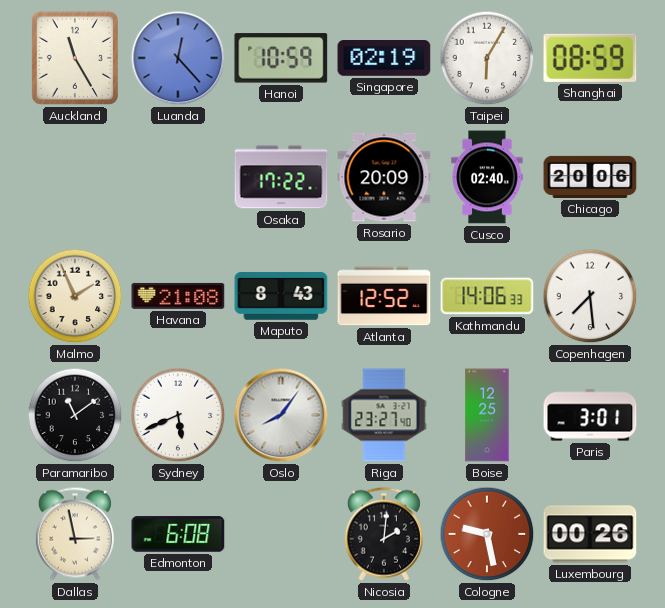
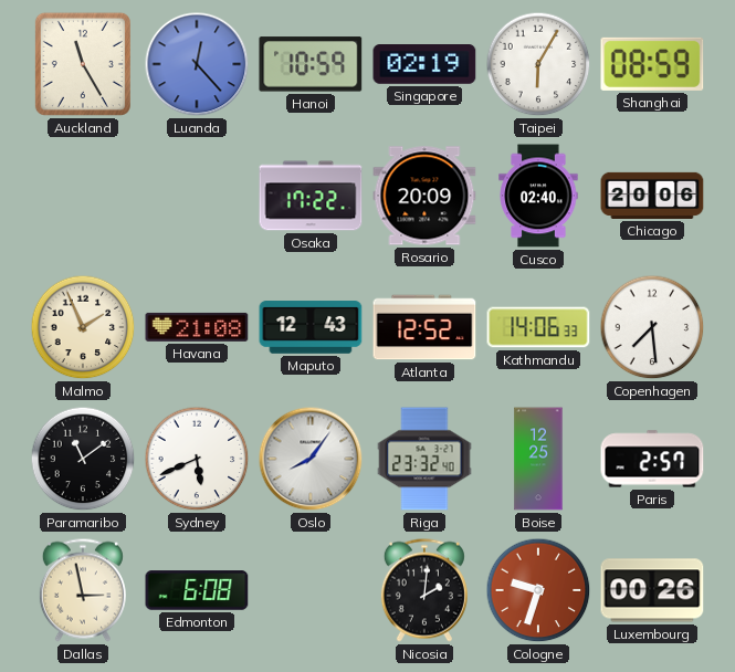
Maputo: 8:43 -> 12:43 (311, 327)
Riga: 23:27 -> 23:32 (424, 459)
Paris: 3:01 -> 2:57 (652, 459)
Cologne: 9:28 -> 9:33 (538, 590)
